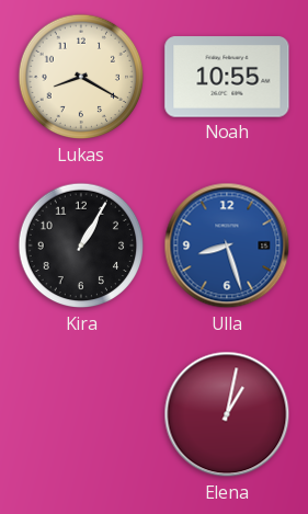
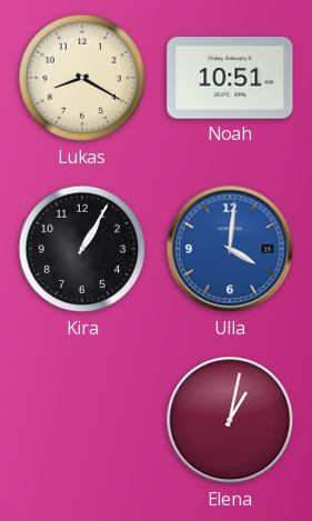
Noah: 10:55 -> 10:51 (230, 78)
Ulla: 8:27 -> 4:01 (230, 249)
